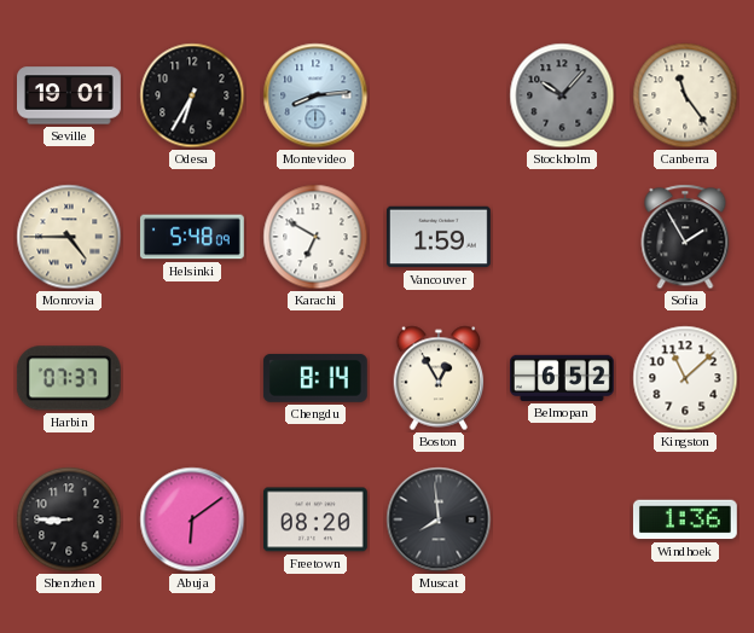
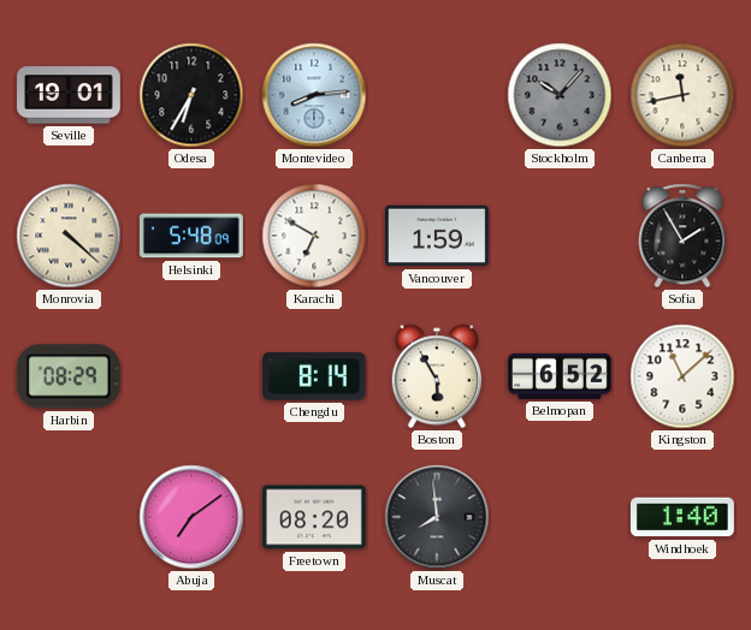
Canberra: 11:24 -> 11:43 (682, 95)
Monrovia: 4:45 -> 4:22 (69, 236)
Harbin: 07:37 -> 08:29 (69, 376)
Boston: 12:55 -> 5:55 (437, 376)
Shenzhen: 8:45 -> none (69, 519)
Abuja: 6:09 -> 7:09 (191, 517)
Windhoek: 1:36 -> 1:40 (682, 517)
